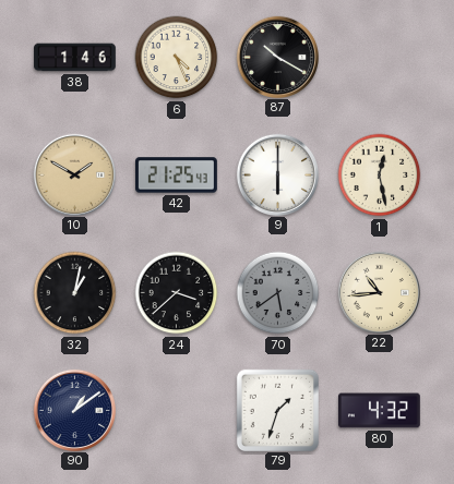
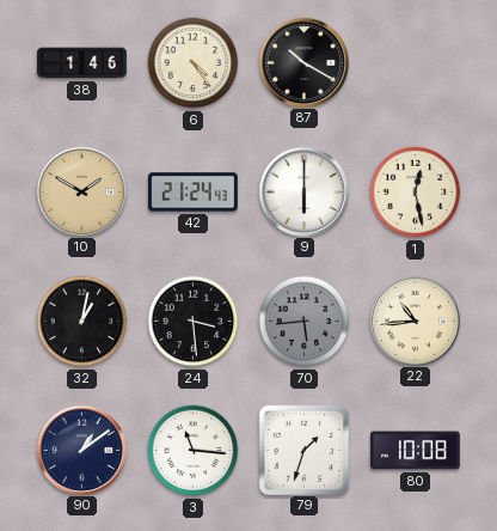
6: 4:26 -> 4:24 (194, 63)
42: 21:25 -> 21:24 (194, 193)
24: 3:38 -> 3:29 (194, 322)
70: 5:39 -> 5:44 (305, 322)
3: none -> 11:16 (194, 451)
80: 4:32 -> 10:08 (416, 451)
